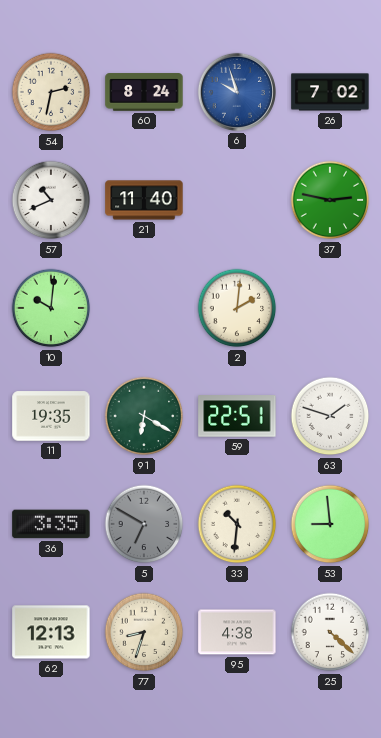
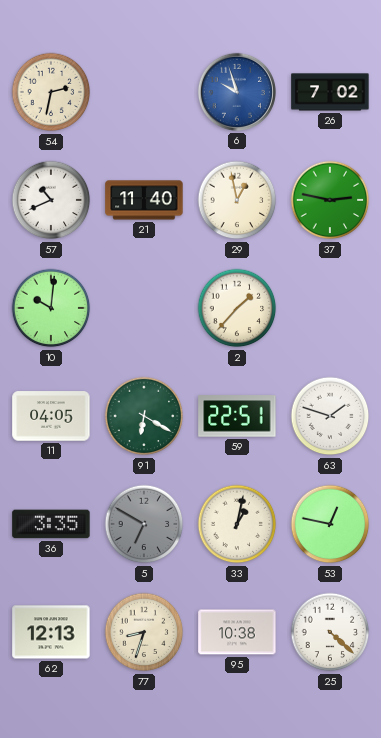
60: 8:24 -> none (144, 92)
29: none -> 12:58 (237, 200)
2: 2:01 -> 1:37 (237, 308)
11: 19:35 -> 04:05 (51, 416)
33: 10:31 -> 1:02 (237, 524)
53: 8:59 -> 12:47 (330, 524)
95: 4:38 -> 10:38 (237, 632)
